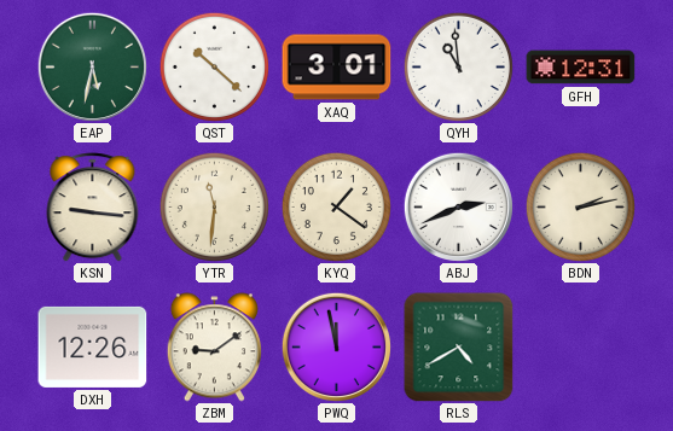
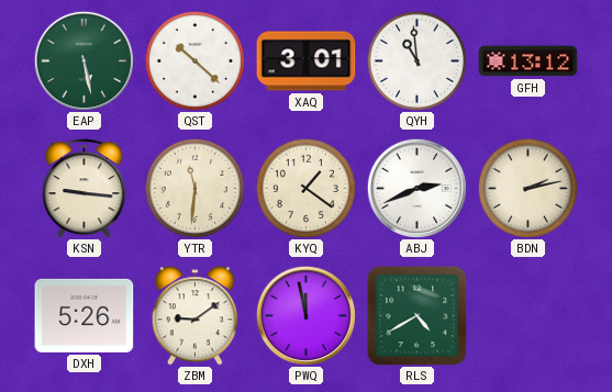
EAP: 5:32 -> 5:28 (84, 60)
GFH: 12:31 -> 13:12 (528, 61)
DXH: 12:26 -> 5:26 (85, 315)
